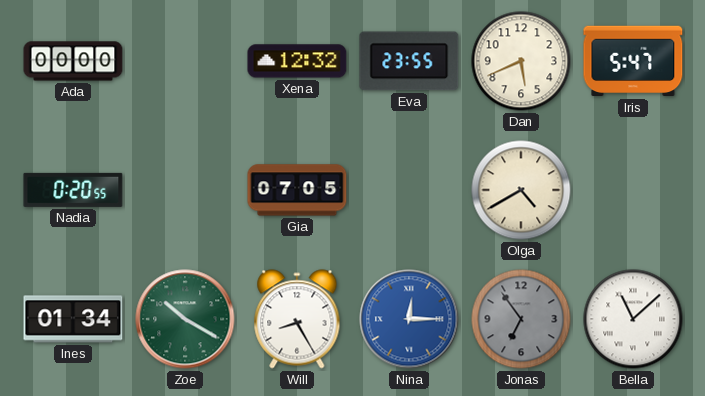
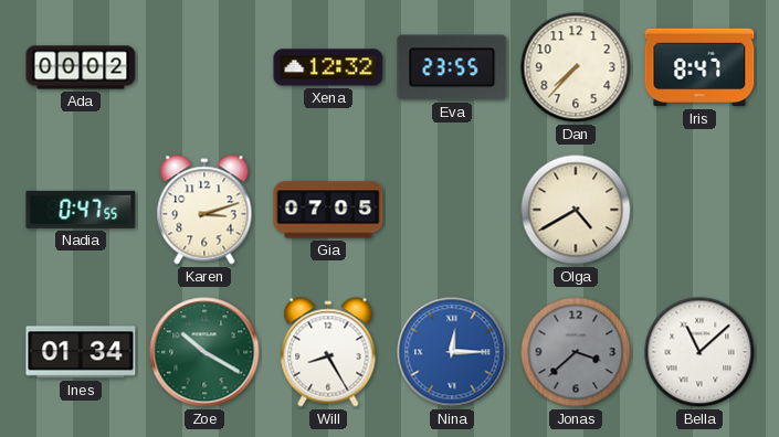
Ada: 00:00 -> 00:02 (81, 67)
Dan: 5:41 -> 7:37 (576, 67)
Iris: 5:47 -> 8:47 (699, 67)
Nadia: 0:20 -> 0:47 (81, 210)
Karen: none -> 3:12 (204, 210)
Jonas: 6:54 -> 3:38 (576, 352)
